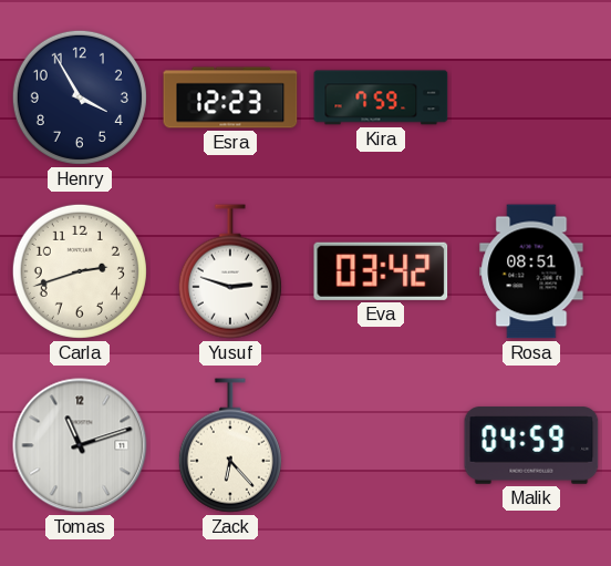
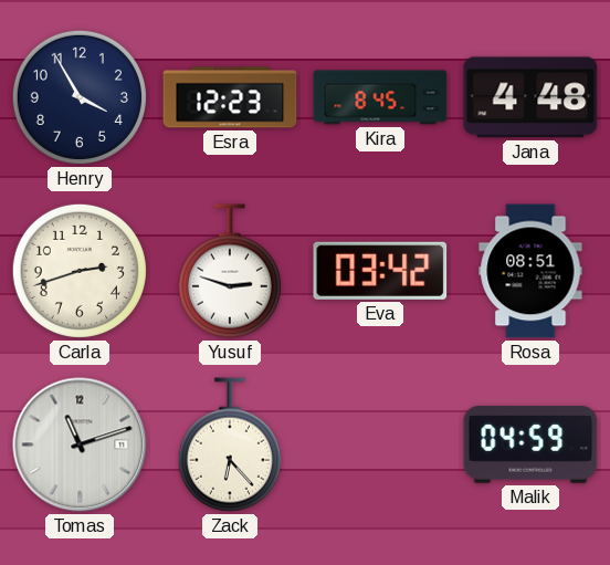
Kira: 7:59 -> 8:45 (380, 97)
Jana: none -> 4:48 (530, 97)
